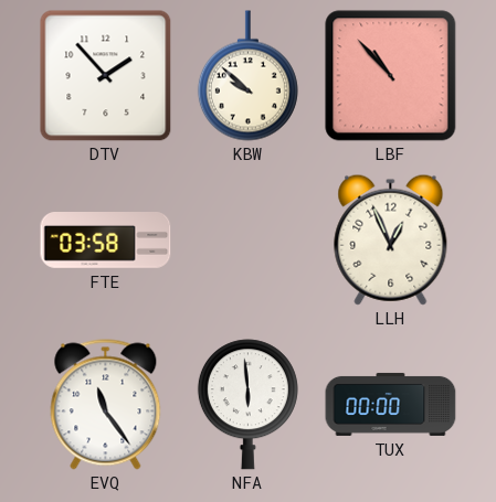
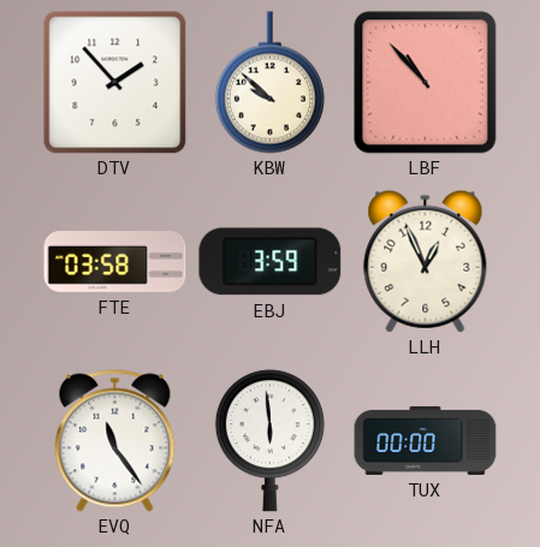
EBJ: none -> 3:59 (271, 262)
